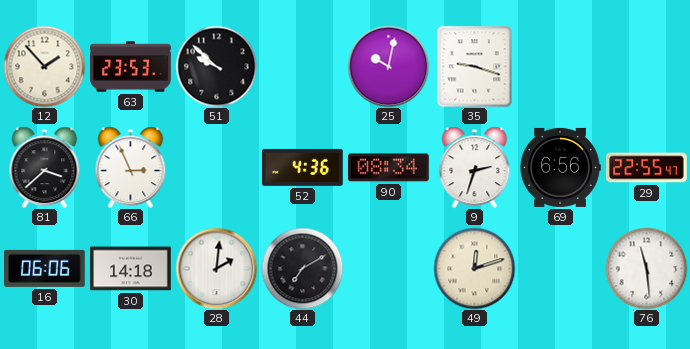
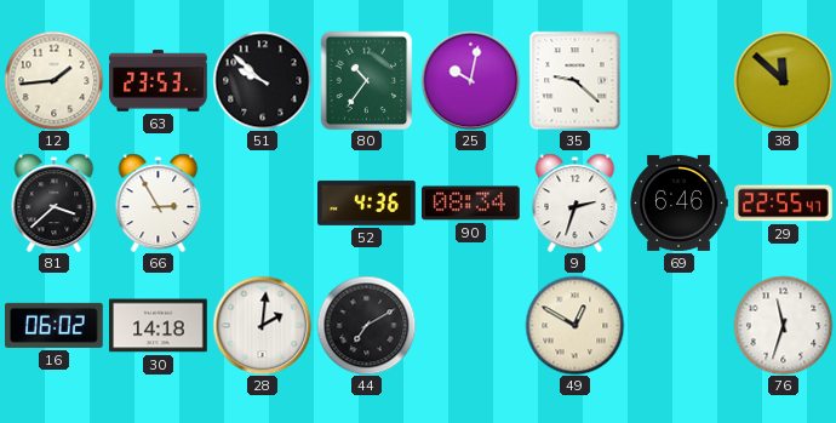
12: 1:53 -> 1:44 (53, 80)
80: none -> 10:36 (367, 80)
35: 9:18 -> 9:22 (576, 80)
38: none -> 11:52 (783, 80)
66: 2:56 -> 2:55 (159, 202)
69: 6:56 -> 6:46 (678, 202)
16: 06:06 -> 06:02 (55, 325)
49: 12:12 -> 12:50 (574, 325)
76: 11:29 -> 11:33 (783, 325)
